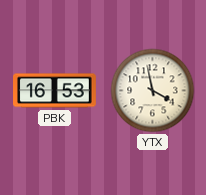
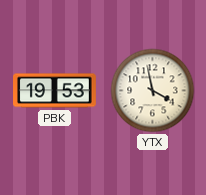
PBK: 16:53 -> 19:53 (55, 91)
